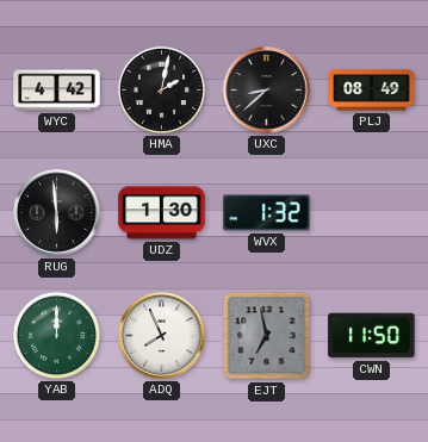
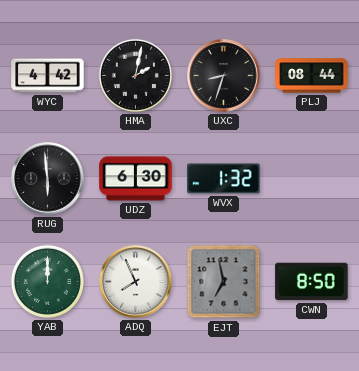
UXC: 8:38 -> 8:33 (224, 76)
PLJ: 08:49 -> 08:44 (312, 76)
UDZ: 1:30 -> 6:30 (136, 179)
CWN: 11:50 -> 8:50 (312, 282)
